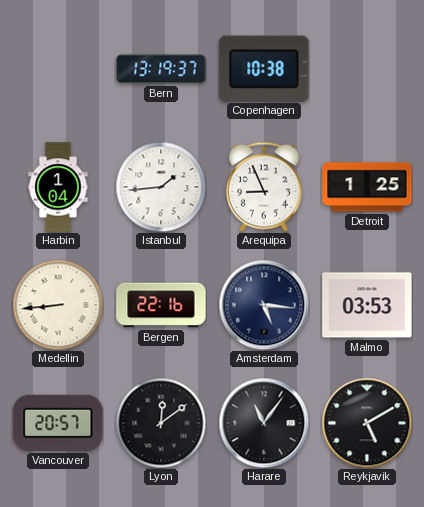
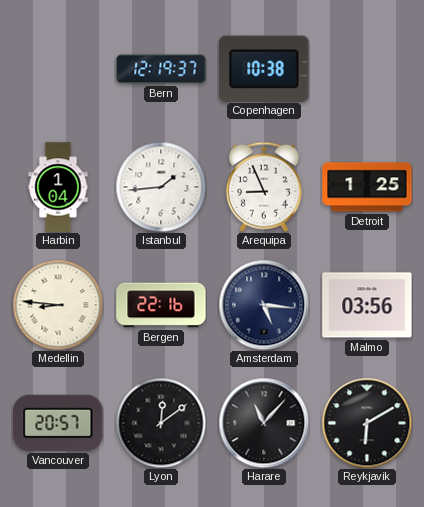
Bern: 13:19 -> 12:19 (161, 69)
Medellin: 8:44 -> 8:46 (58, 305)
Malmo: 03:53 -> 03:56 (367, 305)
Harare: 11:06 -> 11:07 (264, 423)
Reykjavik: 5:10 -> 6:10 (367, 423)
